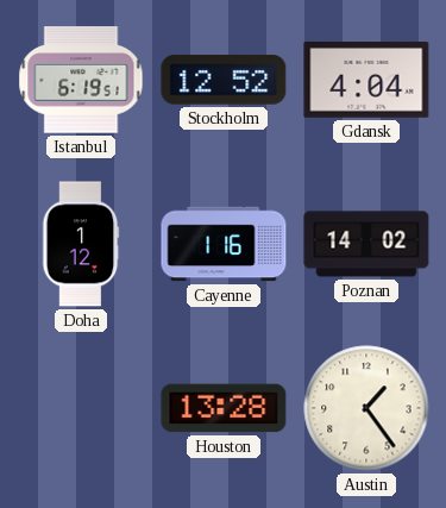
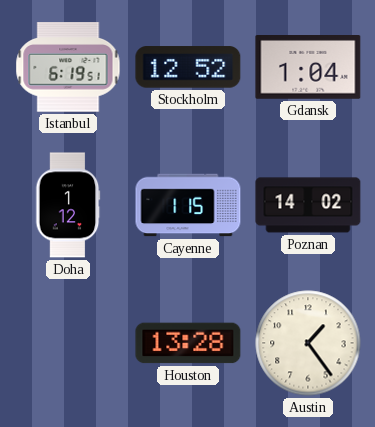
Gdansk: 4:04 -> 1:04 (308, 68)
Cayenne: 1:16 -> 1:15 (188, 205)
